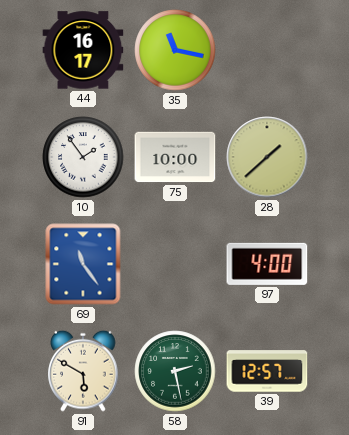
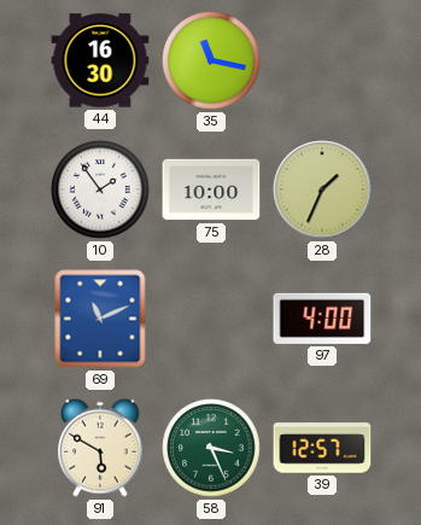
44: 16:17 -> 16:30 (100, 60)
28: 1:38 -> 1:34 (322, 189)
69: 11:24 -> 11:11 (100, 319)
58: 2:28 -> 3:26 (211, 448)
